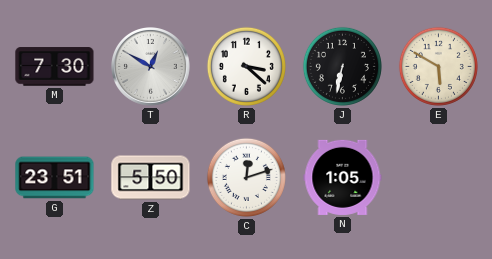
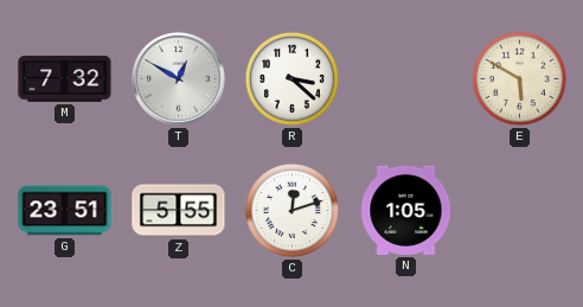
M: 7:30 -> 7:32 (65, 79)
J: 6:32 -> none (342, 66)
Z: 5:50 -> 5:55 (179, 211)
